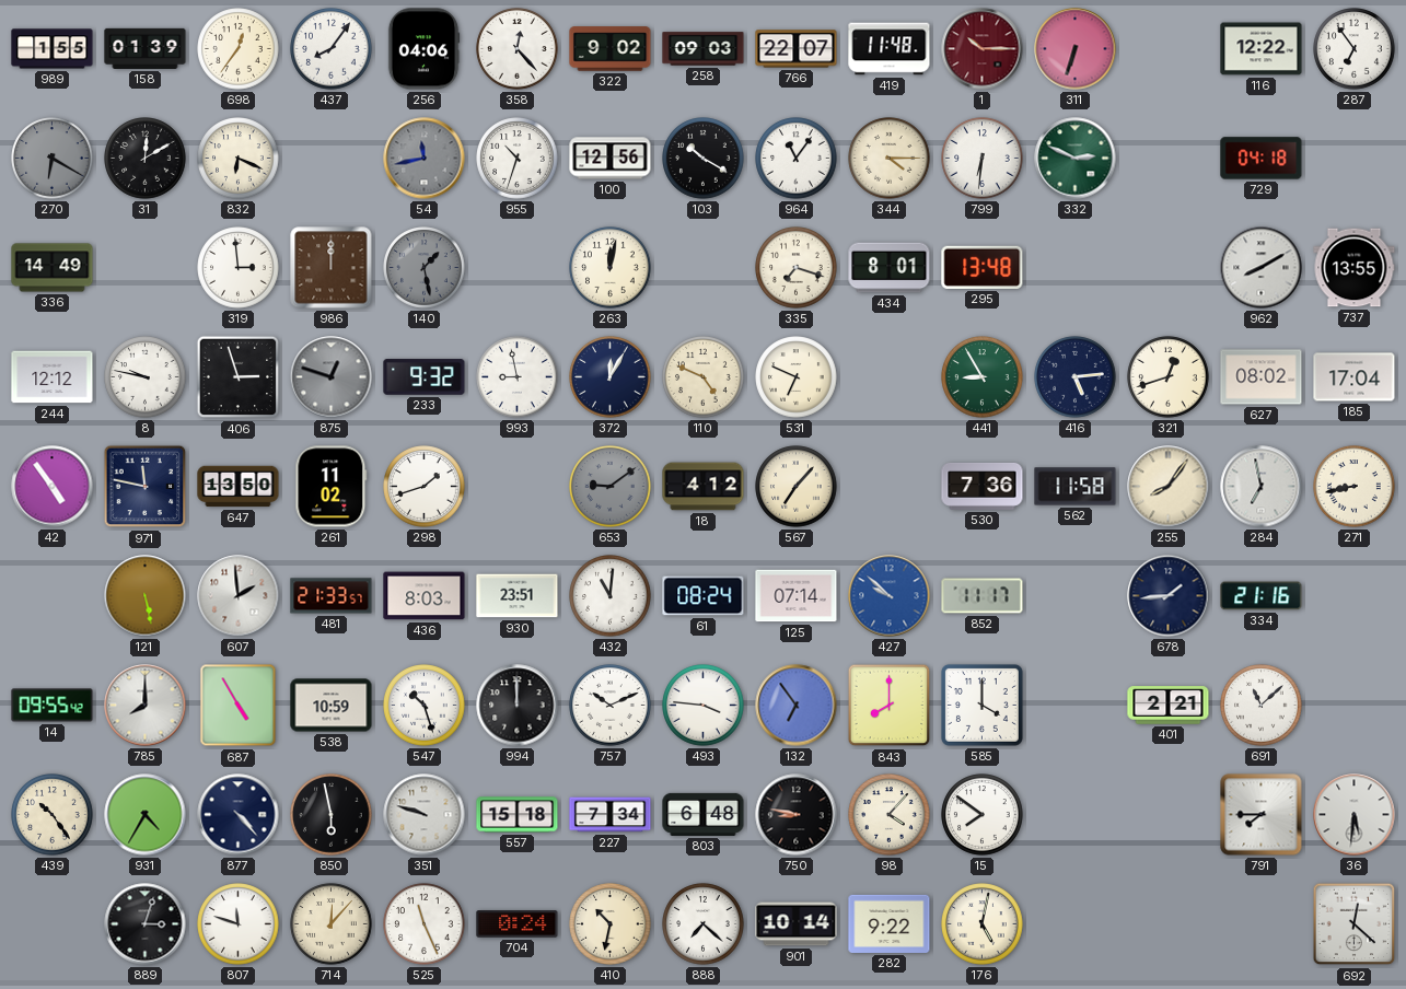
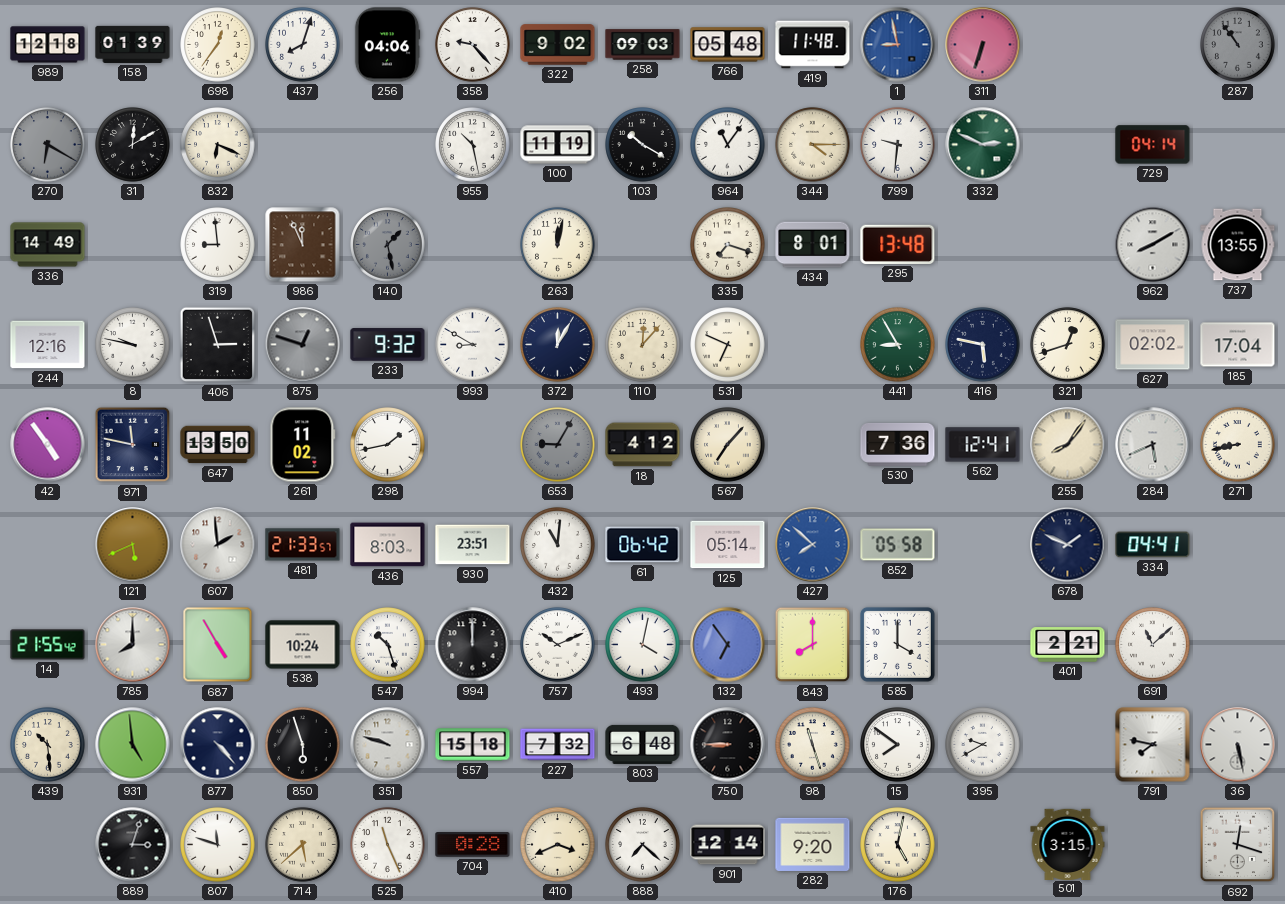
989: 1:55 -> 12:18 (48, 45)
437: 8:06 -> 8:03 (303, 45)
358: 12:23 -> 9:23 (473, 45)
766: 22:07 -> 05:48 (728, 45)
1: 10:15 -> 8:58 (898, 45)
1 dial: burgundy -> blue (898, 45)
116: 12:22 -> none (1262, 49)
287: 6:54 -> 10:54 (1238, 45)
287 dial: white -> grey (1238, 45)
54: 11:43 -> none (425, 159)
955: 10:33 -> 10:28 (473, 145)
100: 12:56 -> 11:19 (558, 145)
799: 6:31 -> 9:31 (898, 145)
729: 04:18 -> 04:14 (1153, 145)
319: 2:59 -> 8:59 (218, 245)
986: 12:00 -> 11:56 (303, 245)
244: 12:12 -> 12:16 (48, 345)
993: 8:58 -> 8:50 (473, 345)
110: 4:49 -> 12:07 (643, 345)
416: 5:14 -> 5:47 (983, 345)
627: 08:02 -> 02:02 (1153, 345)
298: 1:42 -> 1:43 (388, 445)
653: 9:09 -> 9:05 (558, 445)
562: 11:58 -> 12:41 (983, 445)
284: 6:58 -> 5:41 (1153, 445)
121: 5:28 -> 5:41 (133, 545)
61: 08:24 -> 06:42 (643, 545)
125: 07:14 -> 05:14 (728, 545)
427: 9:52 -> 7:52 (813, 545)
852: 11:17 -> 05:58 (898, 545)
678: 1:44 -> 1:49 (1068, 545)
334: 21:16 -> 04:41 (1153, 545)
14: 09:55 -> 21:55 (48, 645)
538: 10:59 -> 10:24 (303, 645)
493: 3:46 -> 4:02 (643, 645)
439: 10:24 -> 10:29 (48, 745)
931: 4:35 -> 4:59 (133, 745)
850: 5:58 -> 5:57 (303, 745)
227: 7:34 -> 7:32 (558, 745)
750: 8:47 -> 8:45 (728, 745)
98: 4:07 -> 11:27 (813, 745)
395: none -> 9:40 (983, 745)
791: 7:45 -> 7:47 (1153, 745)
36: 5:31 -> 5:28 (1238, 745)
714: 12:07 -> 5:38 (303, 845)
704: 0:24 -> 0:28 (473, 845)
410: 10:32 -> 3:41 (558, 845)
901: 10:14 -> 12:14 (728, 845)
282: 9:22 -> 9:20 (813, 844)
501: none -> 3:15 (1068, 844)
692: 12:22 -> 12:18 (1238, 845)
